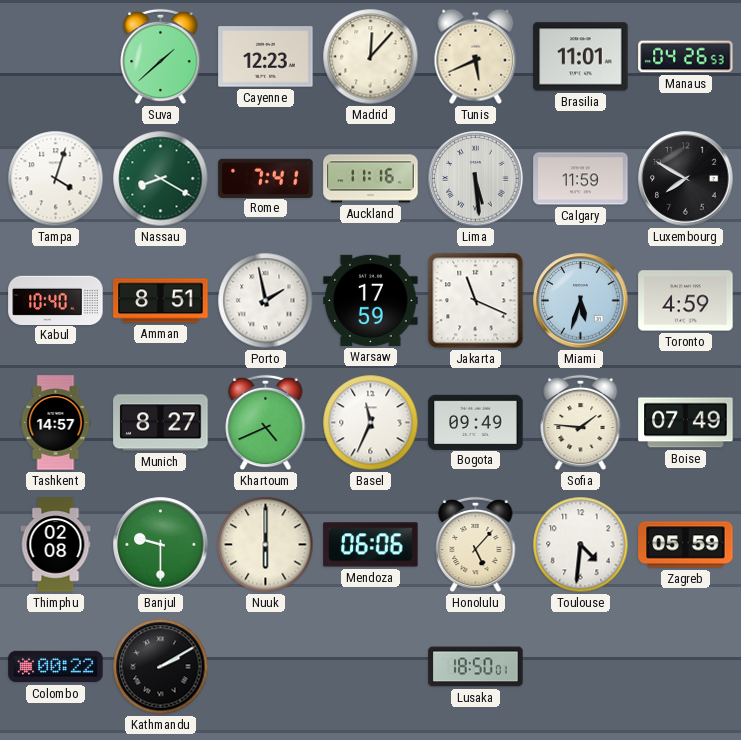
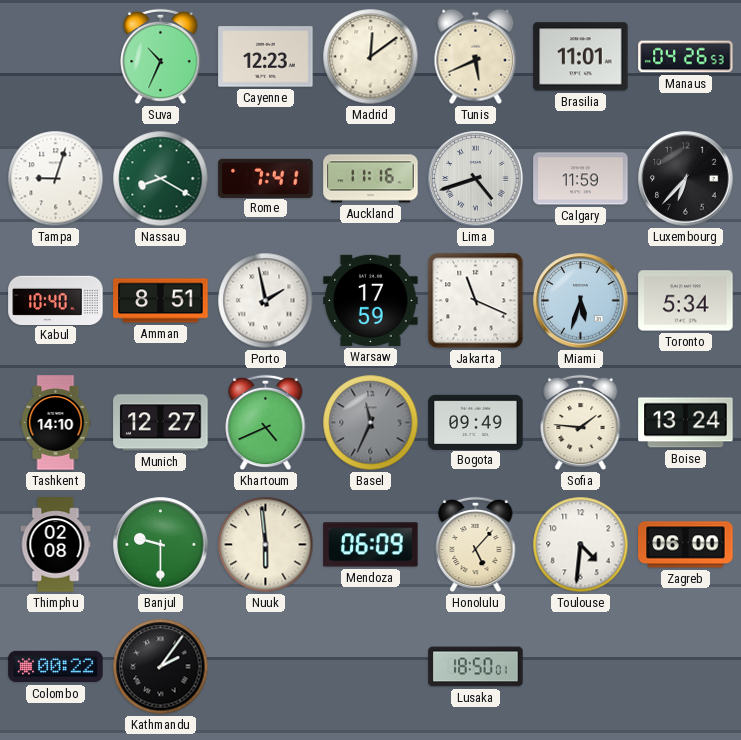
Suva: 1:38 -> 10:34 (161, 57)
Madrid: 12:07 -> 12:09 (371, 57)
Tampa: 4:03 -> 9:03 (56, 179)
Lima: 5:29 -> 4:42 (476, 179)
Luxembourg: 7:50 -> 6:37 (686, 179)
Toronto: 4:59 -> 5:34 (686, 301)
Tashkent: 14:57 -> 14:10 (56, 423)
Munich: 8:27 -> 12:27 (161, 423)
Basel dial: white -> grey (371, 423)
Boise: 07:49 -> 13:24 (686, 423)
Nuuk: 6:00 -> 5:59 (266, 545)
Mendoza: 06:06 -> 06:09 (371, 545)
Zagreb: 05:59 -> 06:00 (686, 545)
Kathmandu: 2:10 -> 2:06 (161, 667)
